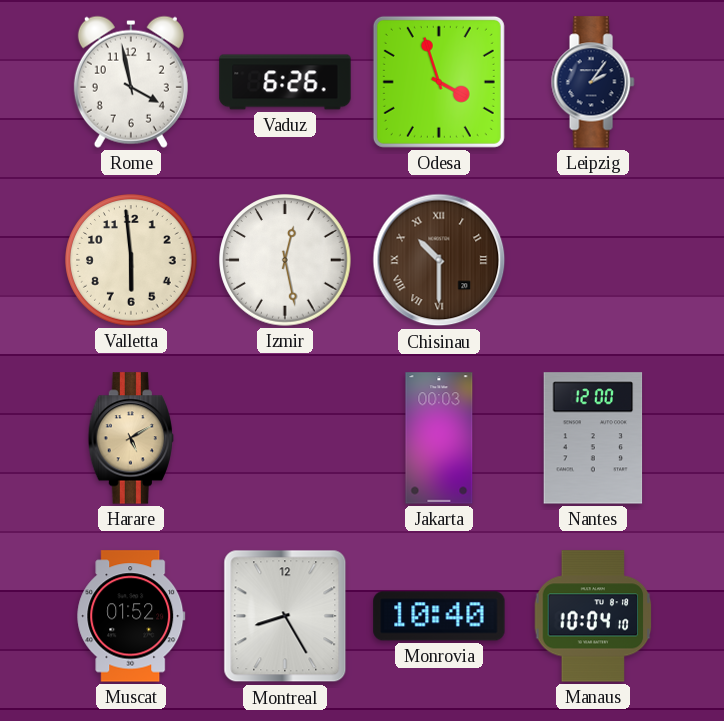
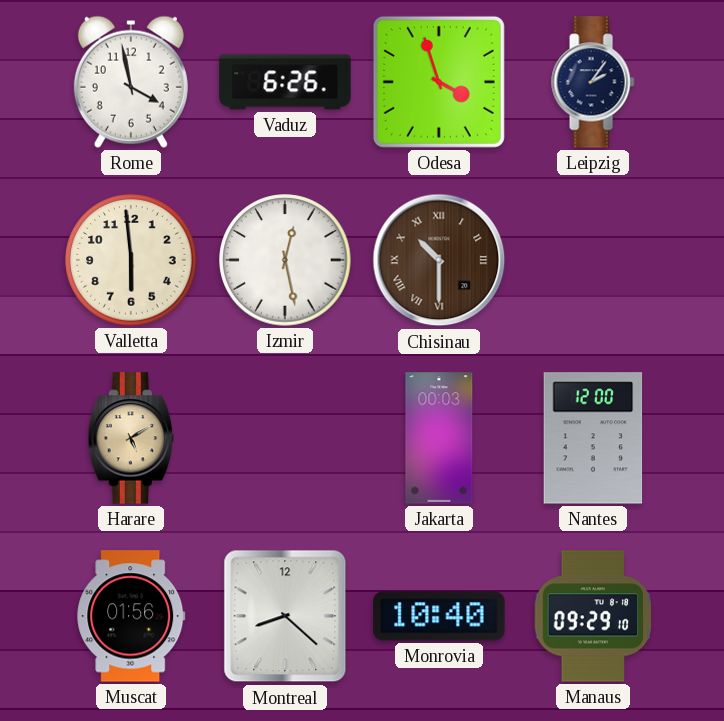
Muscat: 01:52 -> 01:56 (131, 616)
Montreal: 8:25 -> 8:22 (285, 616)
Manaus: 10:04 -> 09:29 (593, 616)
